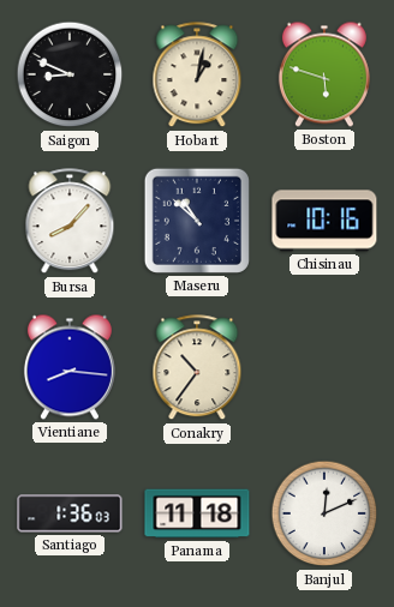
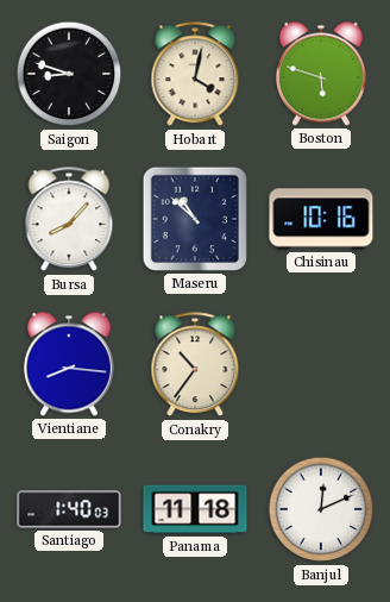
Saigon: 8:49 -> 8:48 (69, 74)
Hobart: 1:02 -> 4:02 (195, 75)
Santiago: 1:36 -> 1:40 (69, 509)
